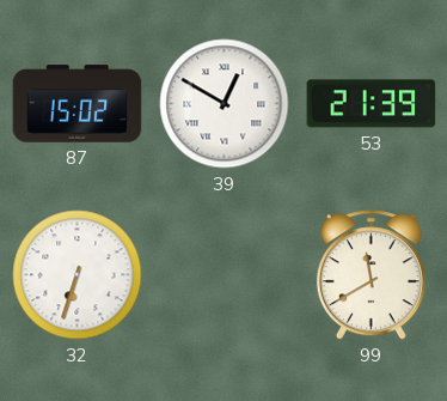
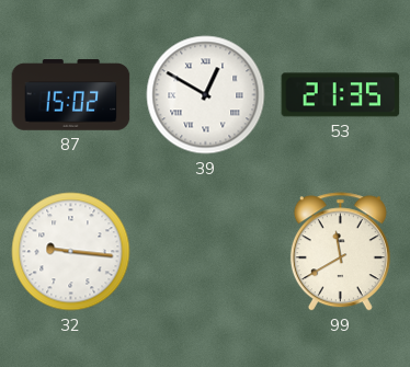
53: 21:39 -> 21:35 (341, 95)
32: 6:33 -> 9:16 (71, 252)
